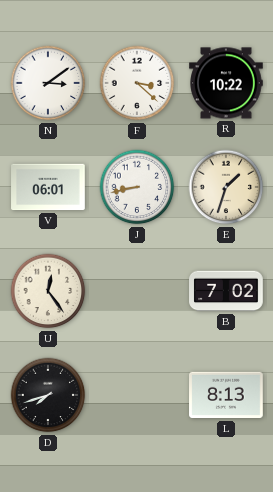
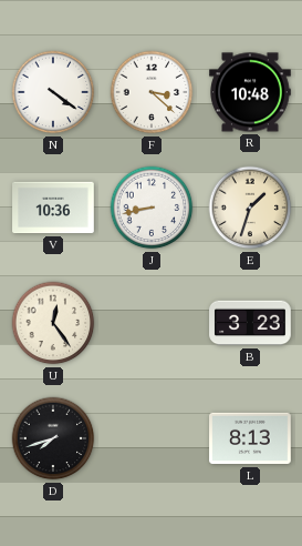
N: 3:09 -> 4:21 (53, 92)
R: 10:22 -> 10:48 (250, 92)
V: 06:01 -> 10:36 (53, 208)
B: 7:02 -> 3:23 (250, 323)
